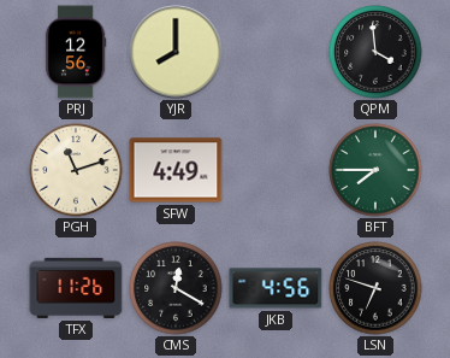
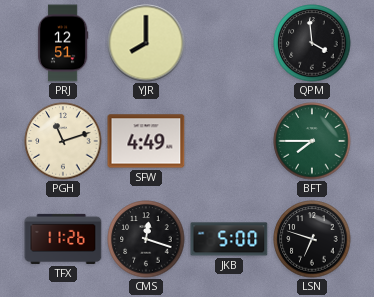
PRJ: 12:56 -> 12:51 (63, 43)
CMS: 12:20 -> 12:18 (146, 239)
JKB: 4:56 -> 5:00 (229, 239)
